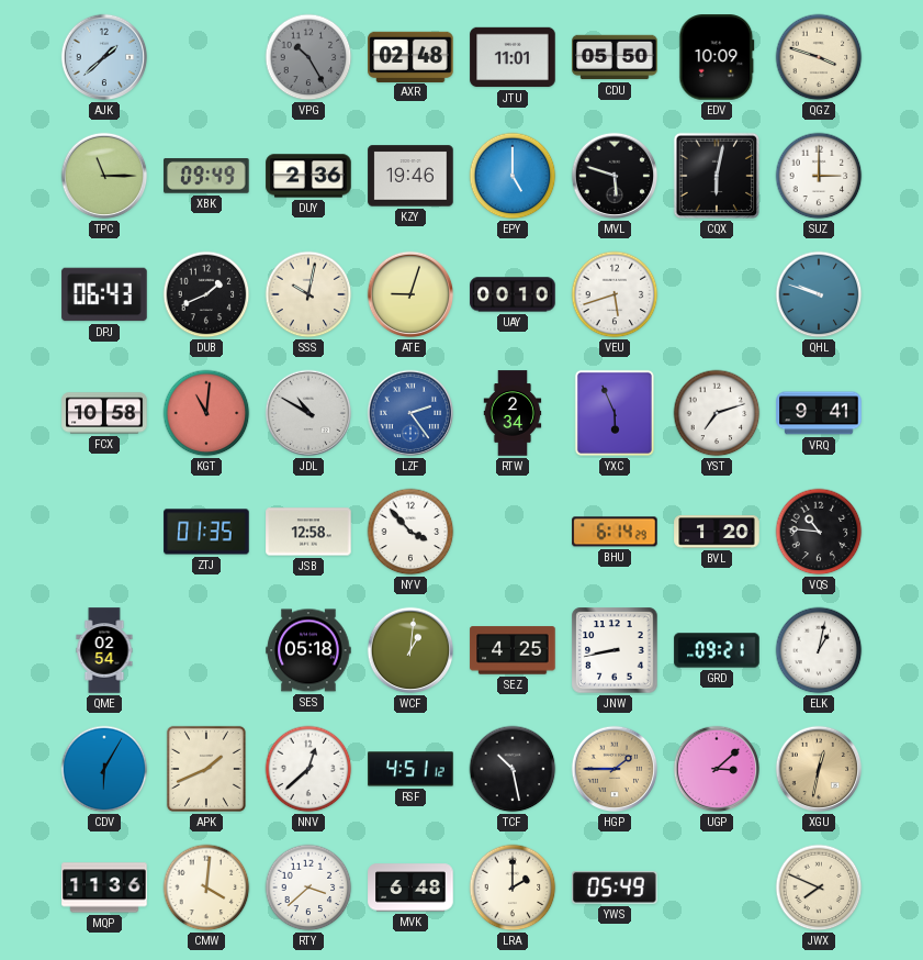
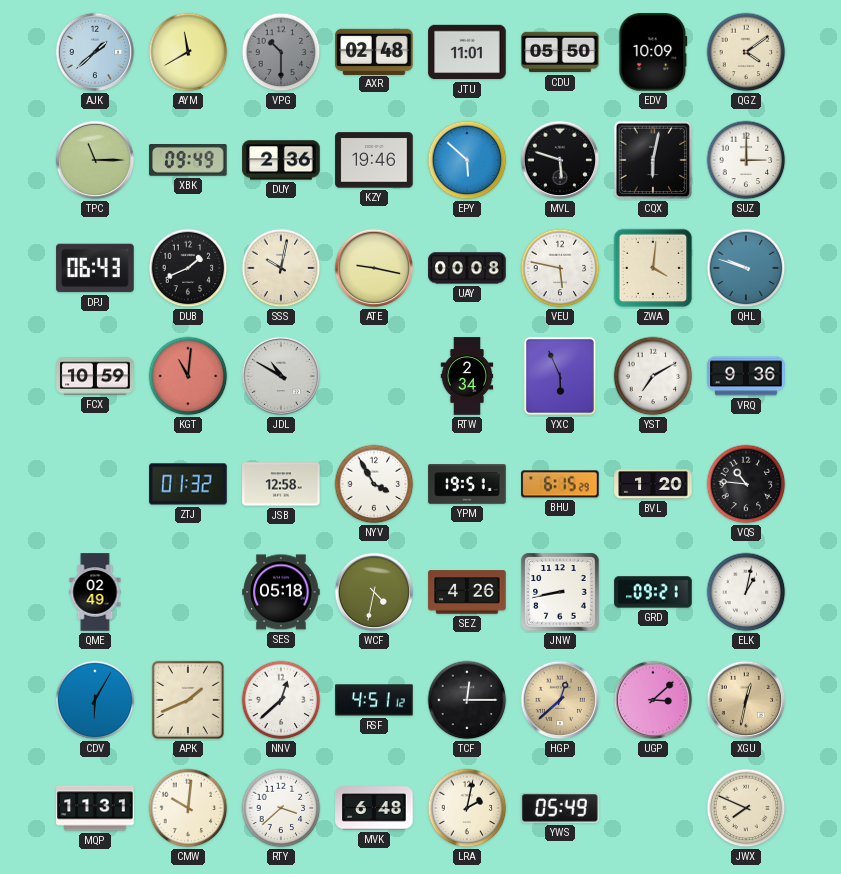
AYM: none -> 11:40 (188, 52)
VPG: 10:25 -> 10:30 (281, 52)
QGZ: 3:48 -> 4:09 (746, 52)
EPY: 5:00 -> 5:52 (467, 160)
ATE: 9:03 -> 9:17 (374, 268)
UAY: 00:10 -> 00:08 (467, 268)
VEU: 5:42 -> 5:47 (560, 268)
ZWA: none -> 4:01 (653, 268)
FCX: 10:58 -> 10:59 (95, 376)
LZF: 2:24 -> none (410, 413)
YST: 7:12 -> 7:10 (653, 376)
VRQ: 9:41 -> 9:36 (746, 376)
ZTJ: 01:35 -> 01:32 (188, 484)
NYV: 3:53 -> 3:55 (374, 484)
YPM: none -> 19:51 (467, 484)
BHU: 6:14 -> 6:15 (560, 484)
QME: 02:54 -> 02:49 (95, 592)
WCF: 1:01 -> 4:32 (374, 592)
SEZ: 4:25 -> 4:26 (467, 592)
TCF: 10:28 -> 12:15 (467, 700)
HGP: 1:45 -> 12:38 (560, 700)
MQP: 11:36 -> 11:31 (95, 808)
CMW: 4:01 -> 10:01 (188, 808)
LRA: 2:00 -> 2:02 (467, 808)
